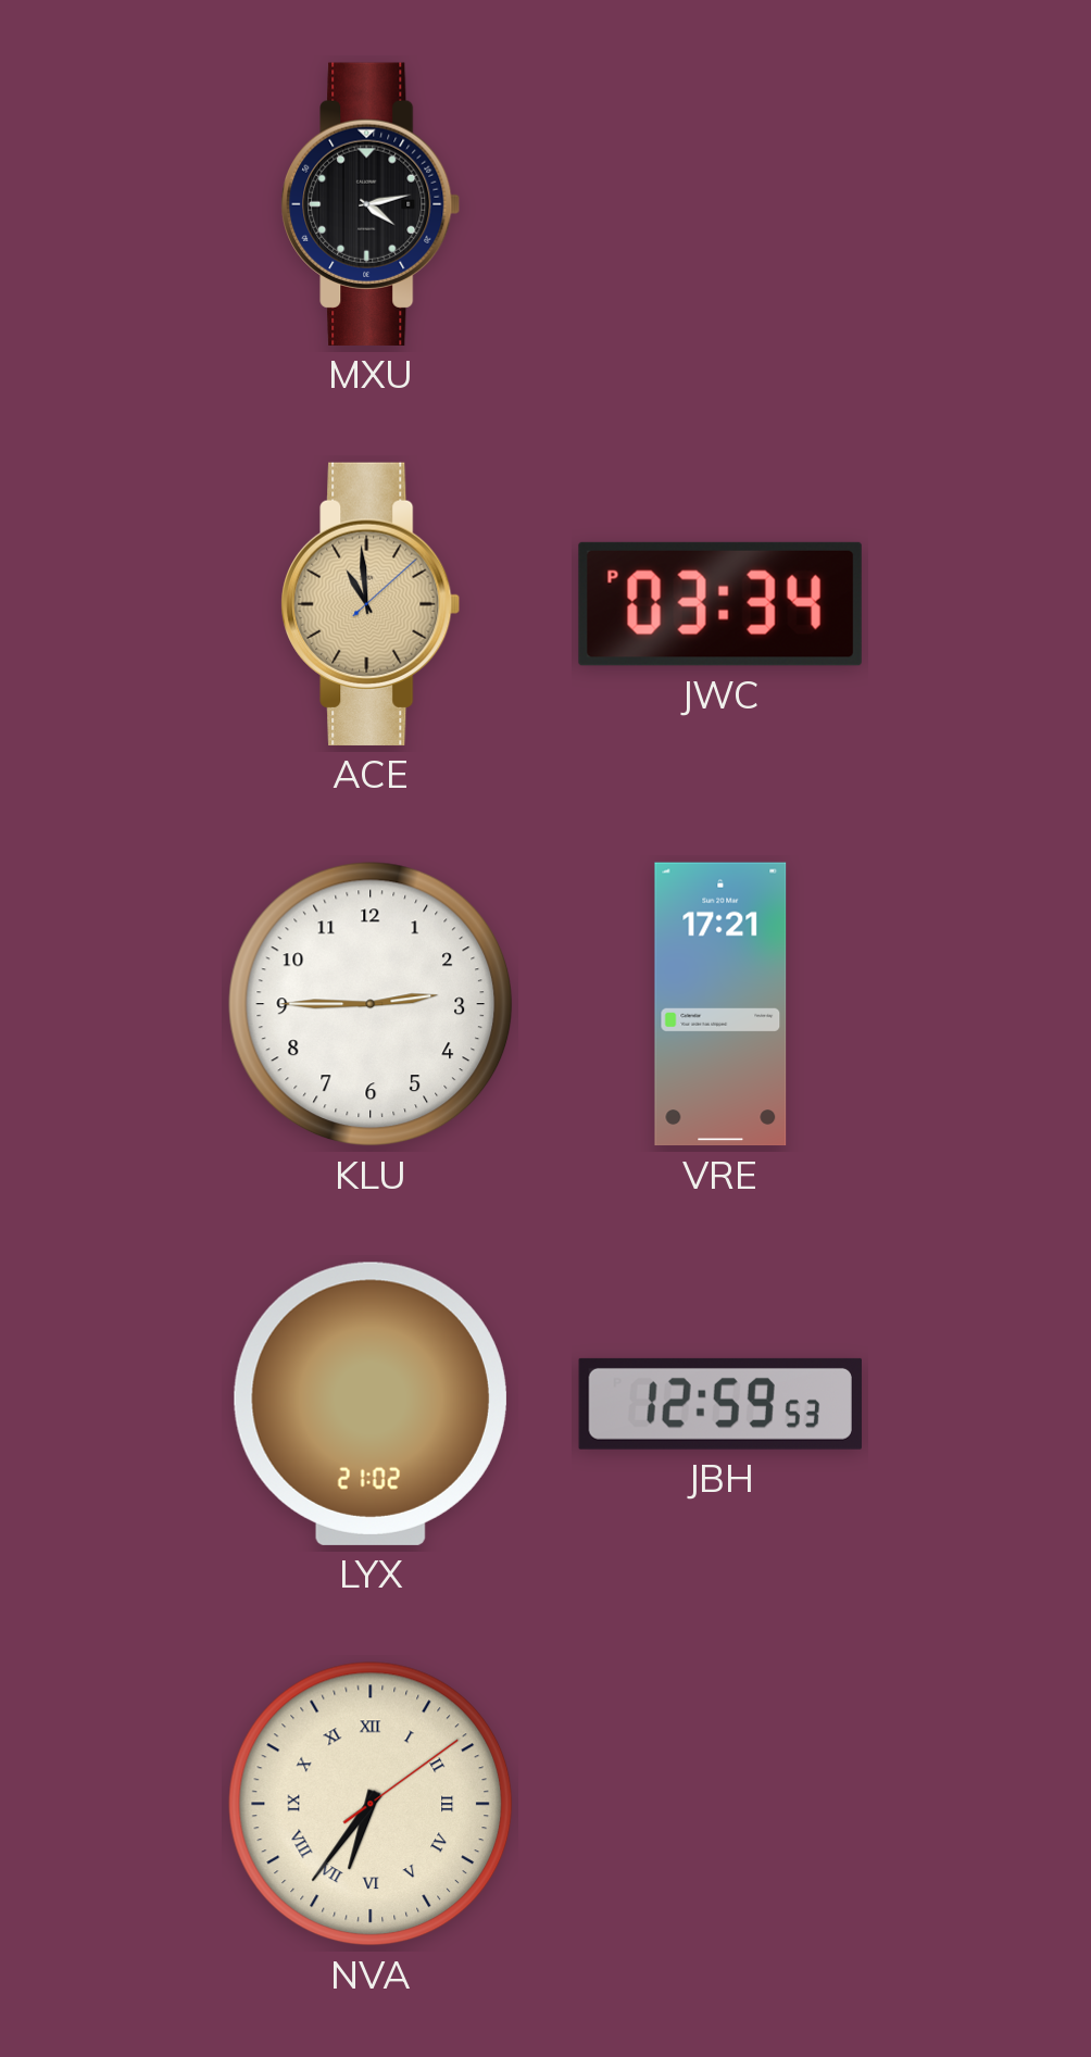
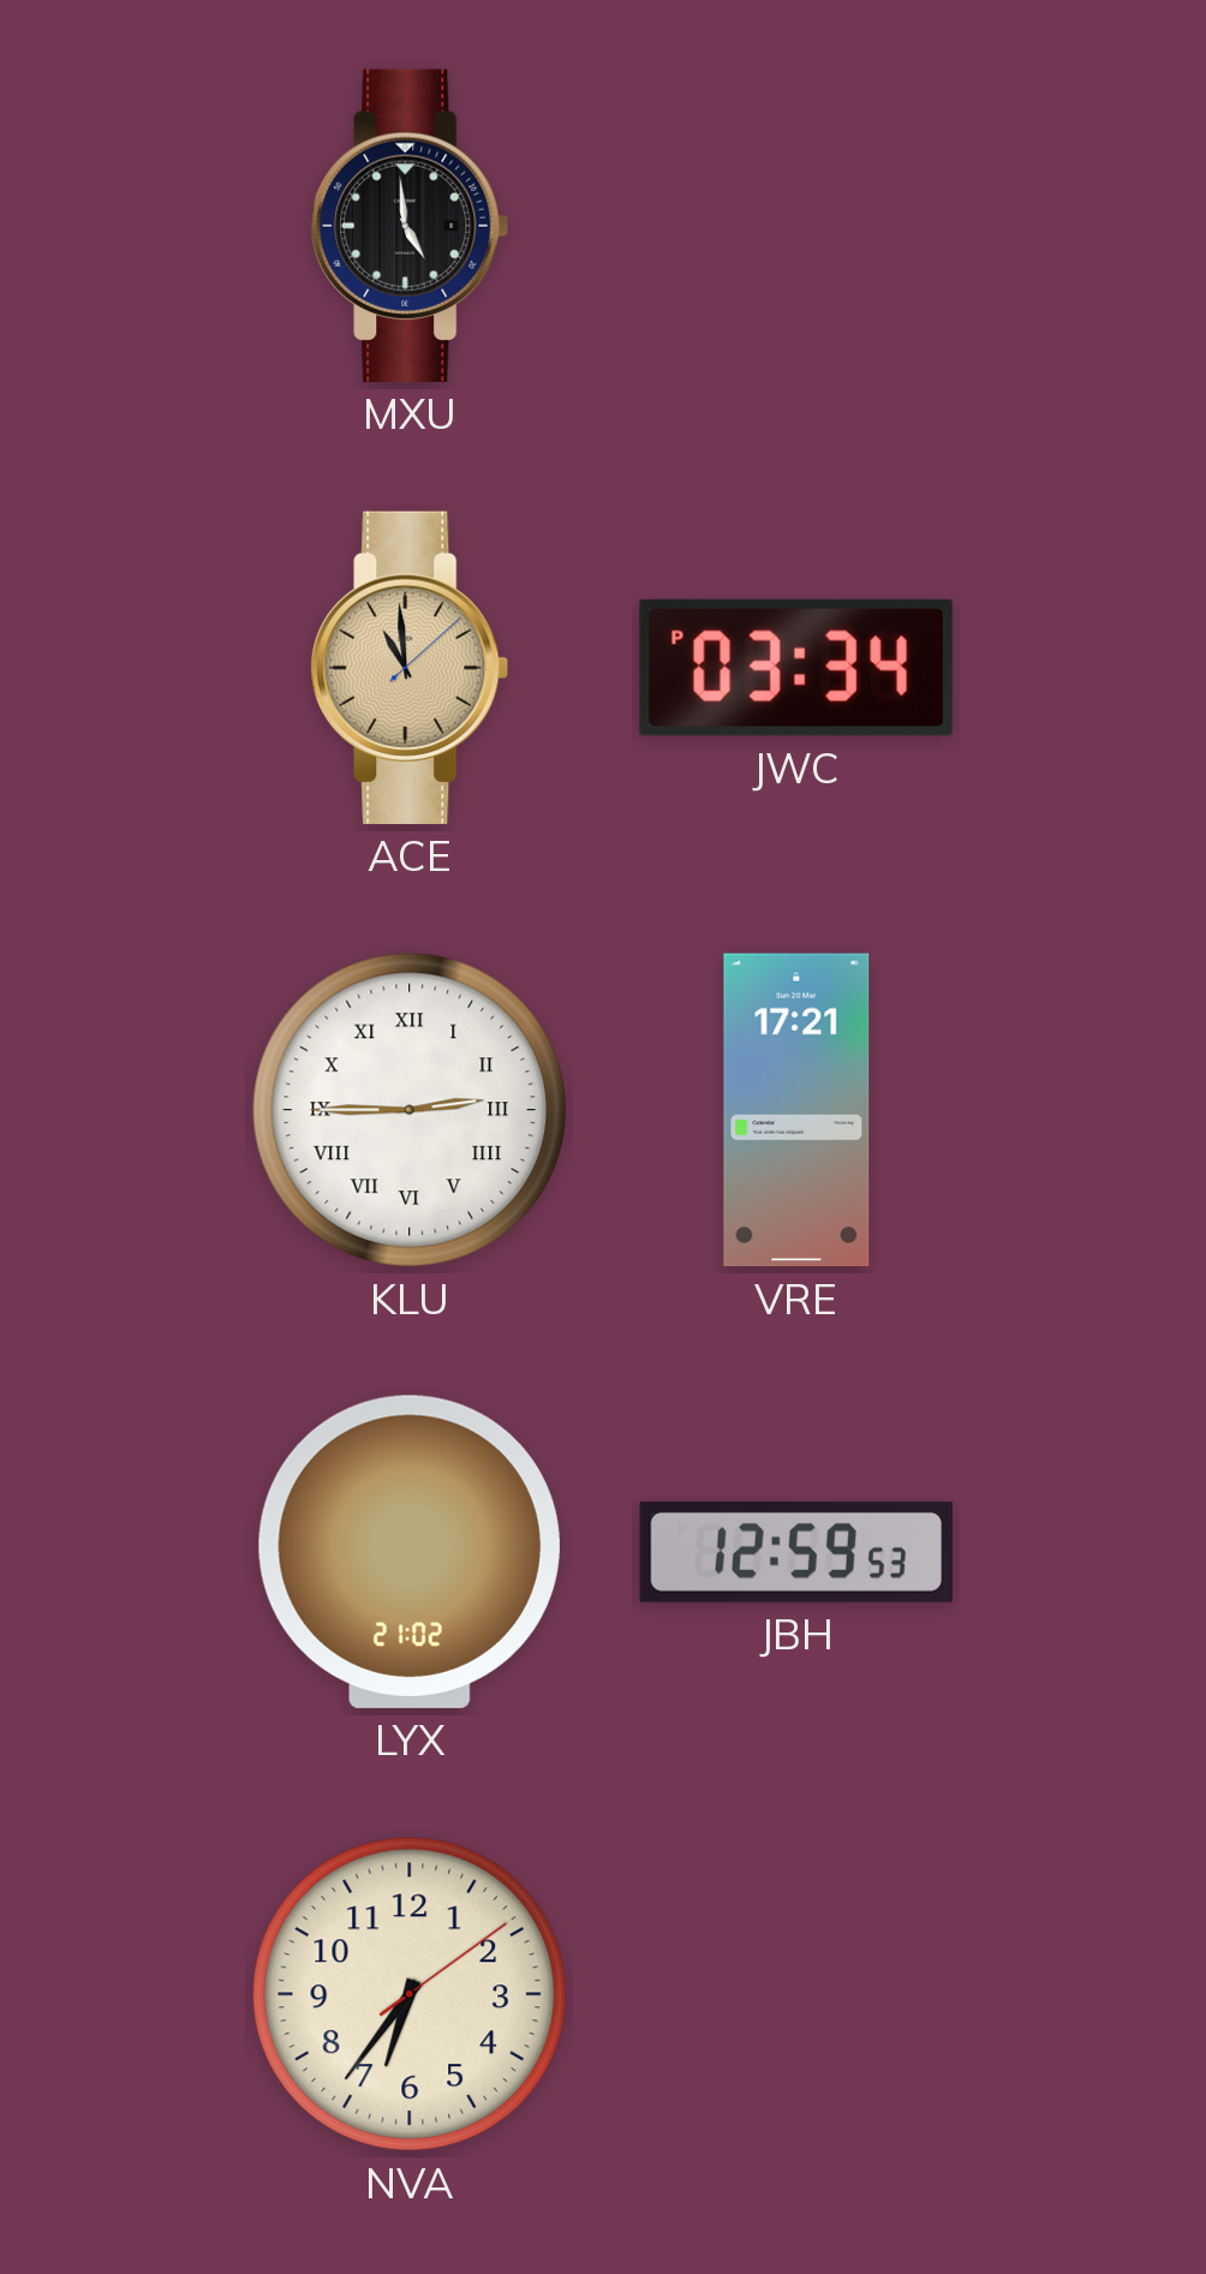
MXU: 4:13 -> 4:59 (410, 226)
KLU numerals: Arabic -> Roman (410, 1110)
NVA numerals: Roman -> Arabic (410, 1994)
